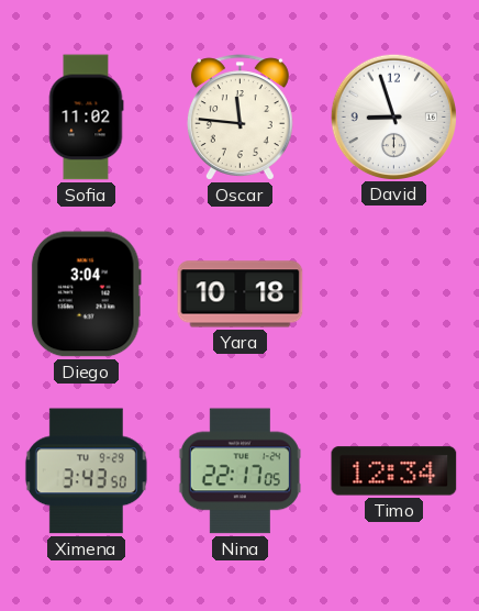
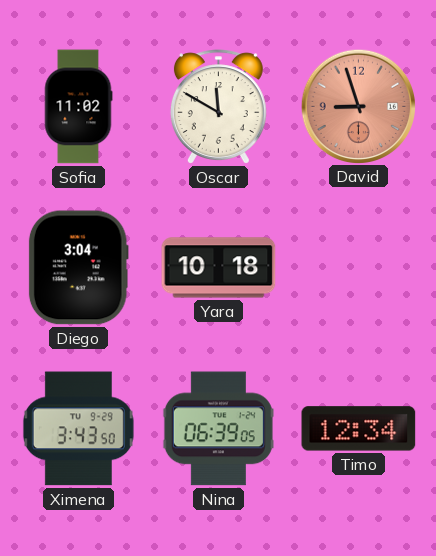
Oscar: 11:46 -> 11:50 (218, 107)
David dial: white -> salmon (358, 106)
Nina: 22:17 -> 06:39 (218, 429)
